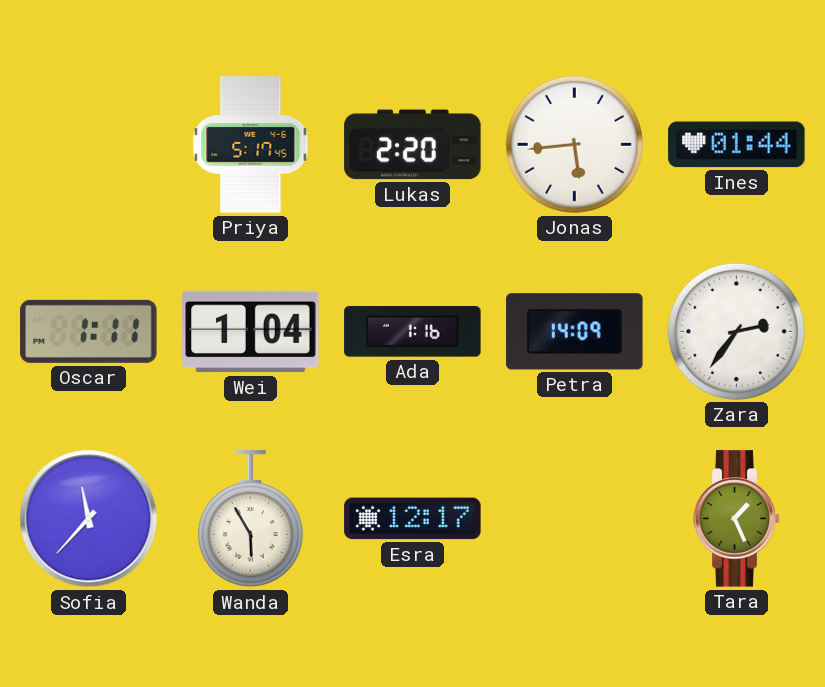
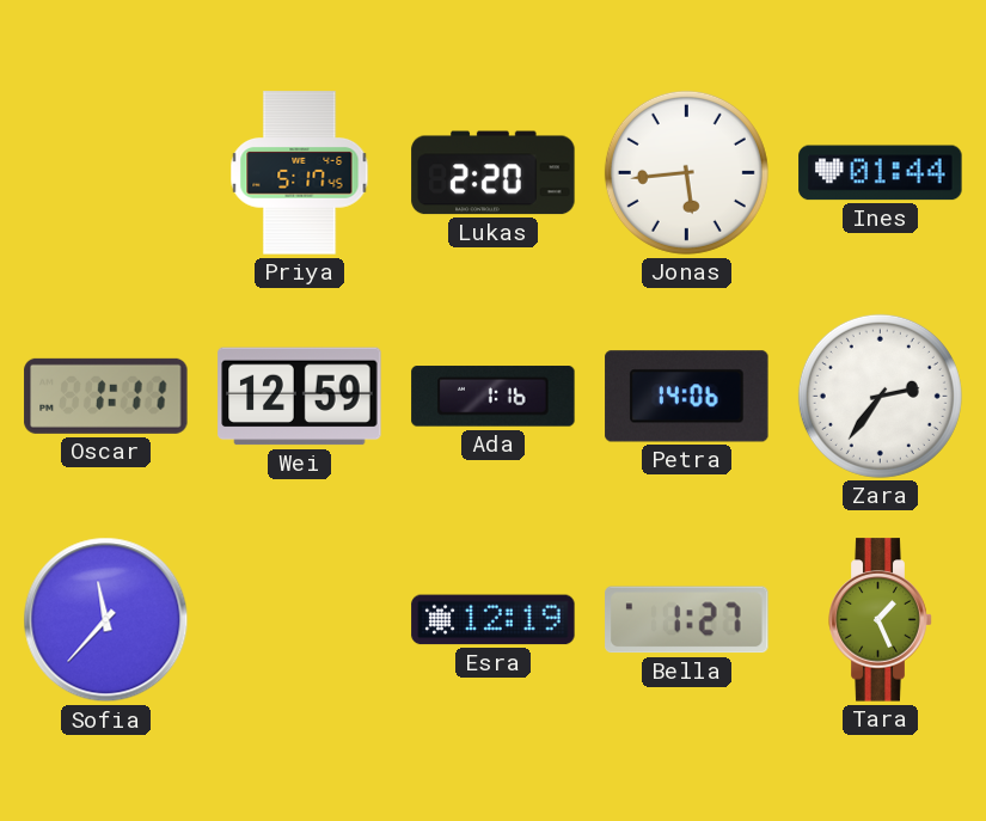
Wei: 1:04 -> 12:59 (300, 397)
Petra: 14:09 -> 14:06 (687, 397)
Wanda: 5:55 -> none (250, 519)
Esra: 12:17 -> 12:19 (494, 620)
Bella: none -> 1:27 (687, 620)
